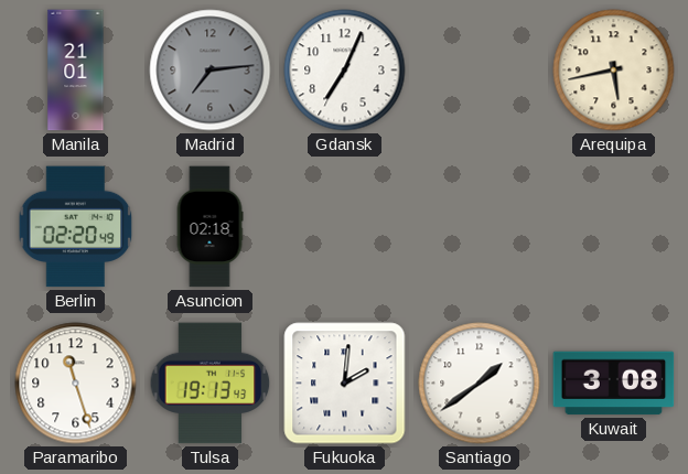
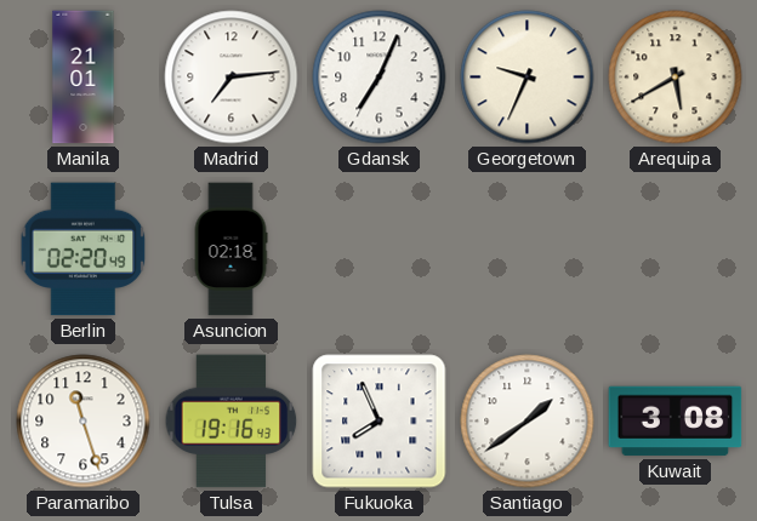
Madrid dial: grey -> white (232, 78)
Georgetown: none -> 9:34 (528, 78)
Arequipa: 5:43 -> 5:40 (676, 78)
Tulsa: 19:13 -> 19:16 (232, 422)
Fukuoka: 2:01 -> 7:56 (380, 422)
